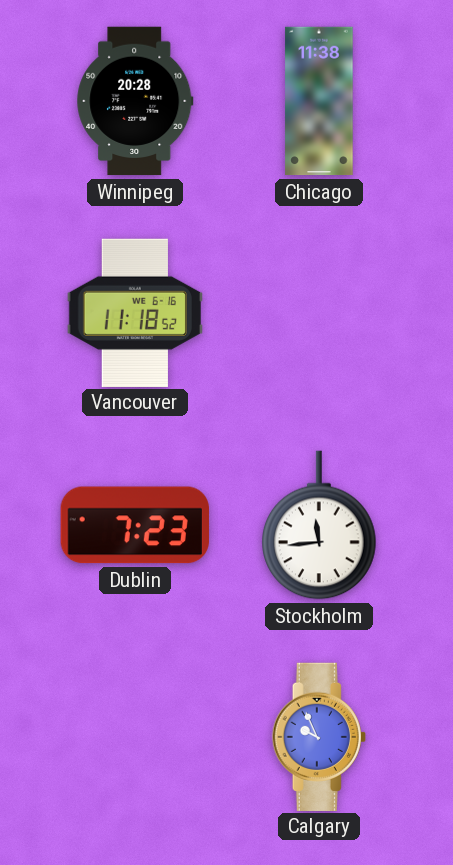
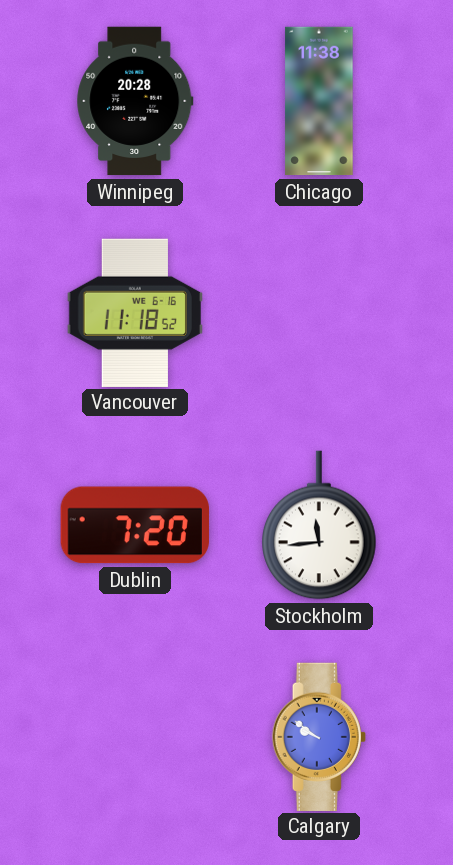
Dublin: 7:23 -> 7:20 (135, 525)
Calgary: 9:56 -> 9:51 (319, 736)
